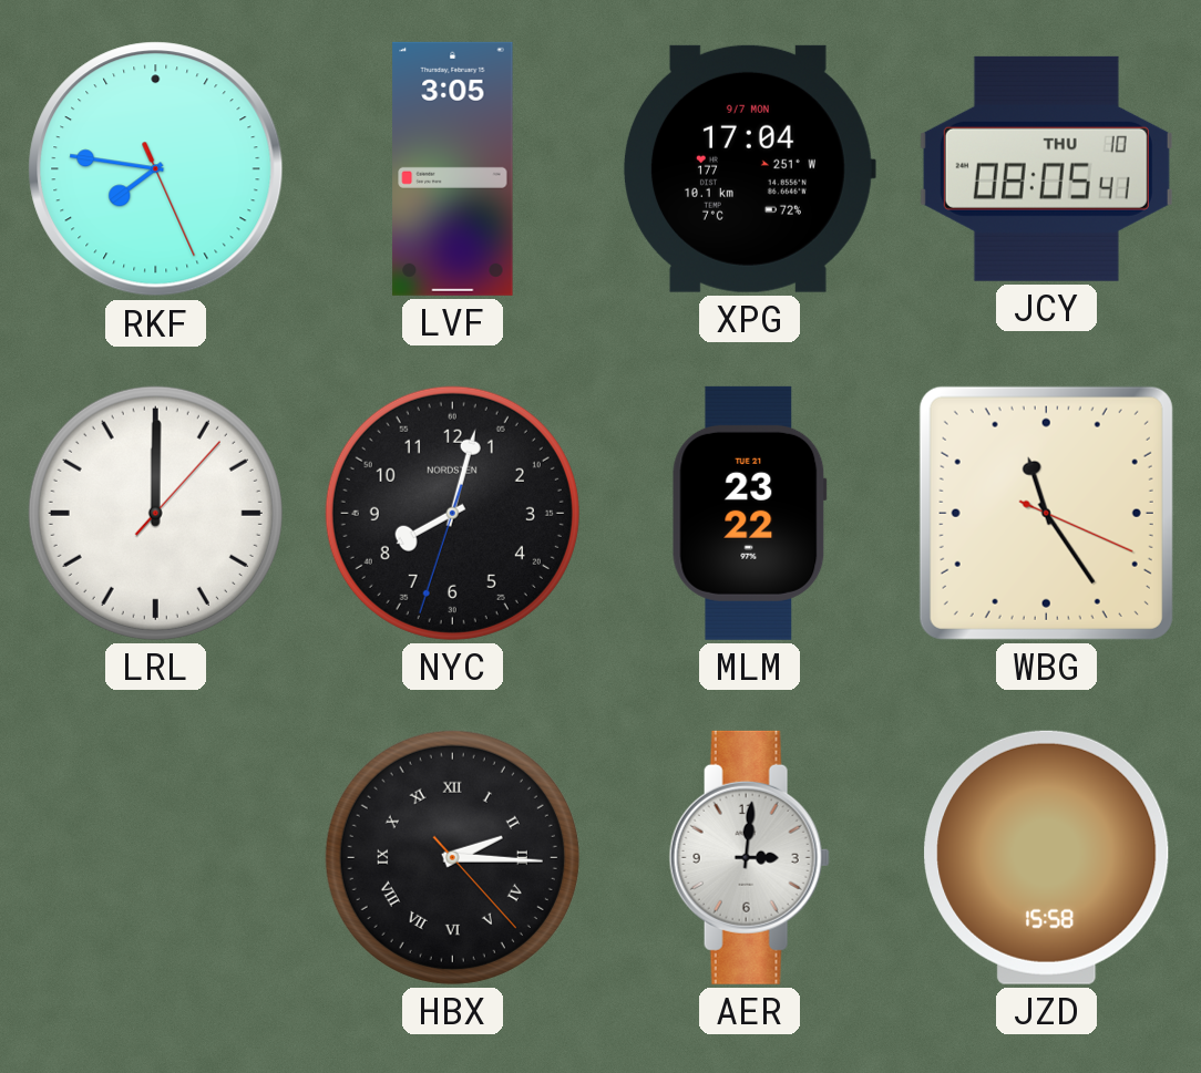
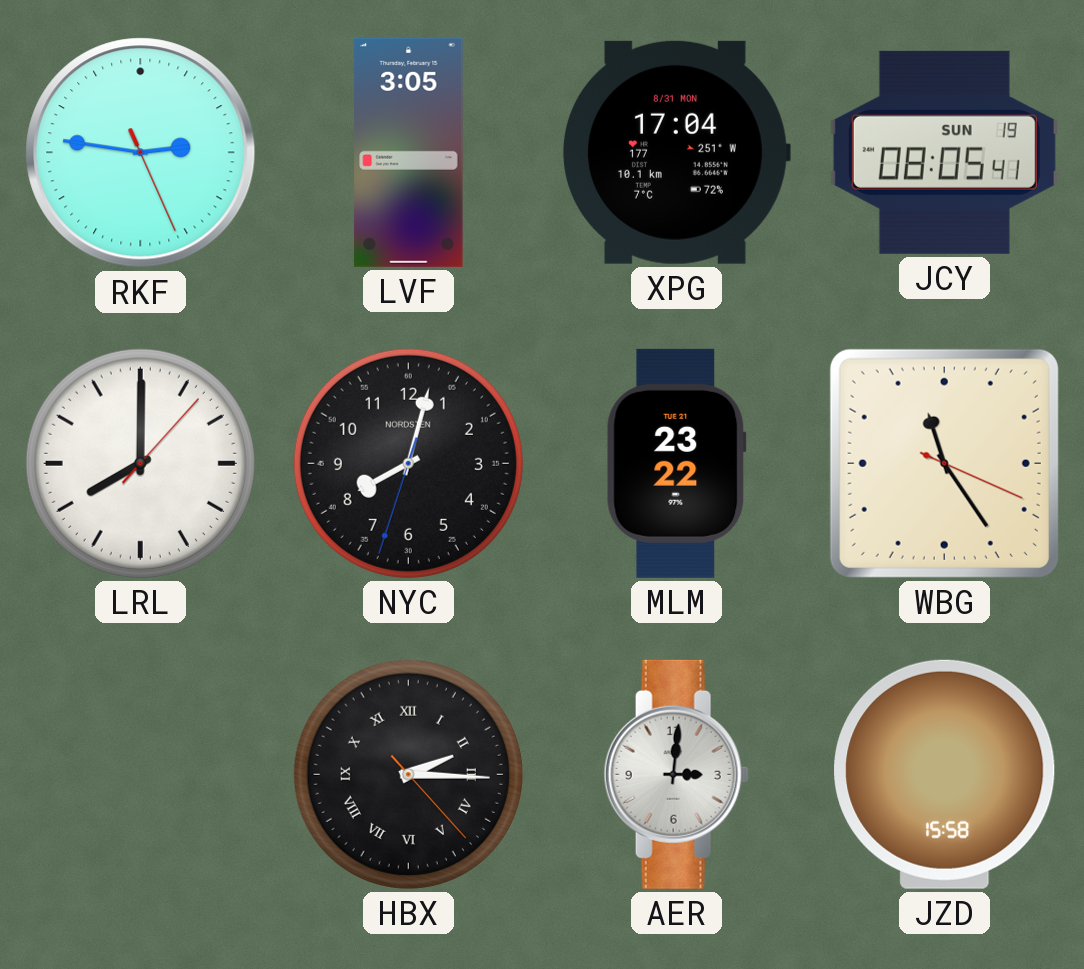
RKF: 7:46 -> 2:46 (141, 153)
XPG date: 9/7 MON -> 8/31 MON (676, 152)
JCY date: THU 10 -> SUN 19 (944, 152)
LRL: 12:00 -> 8:00 (140, 463)
